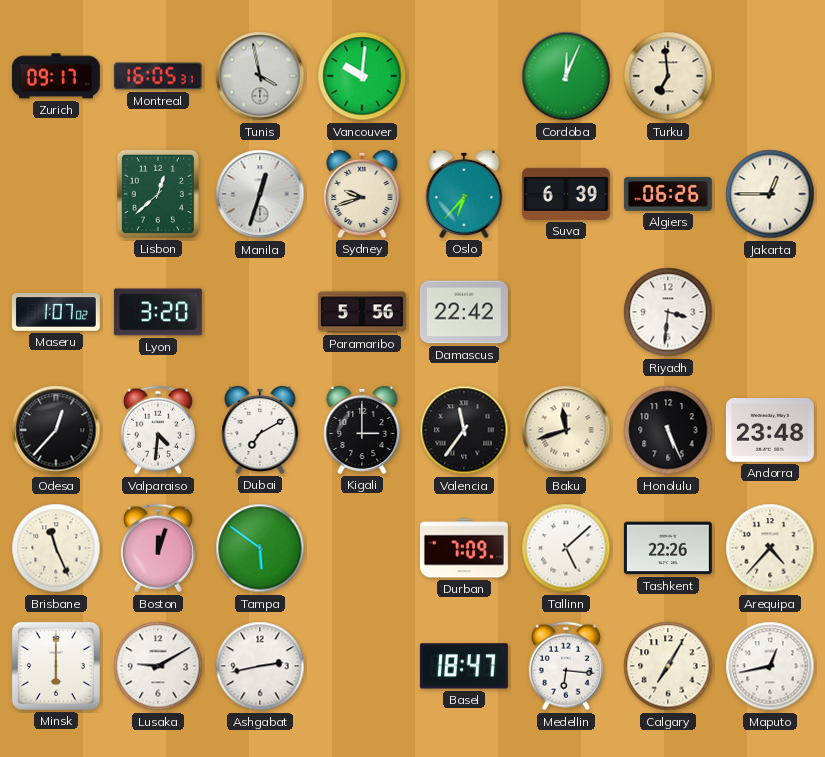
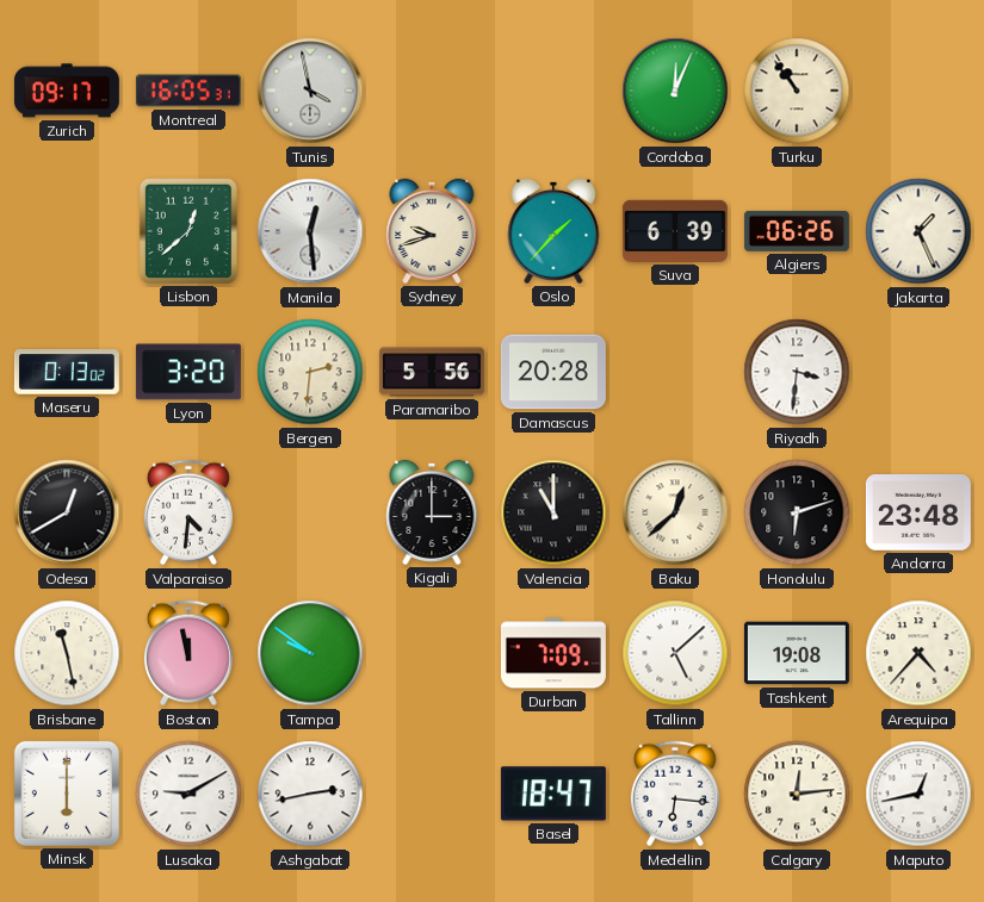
Vancouver: 10:01 -> none (362, 76)
Turku: 6:59 -> 10:54 (797, 91)
Manila: 12:33 -> 12:29 (310, 231)
Oslo: 6:37 -> 1:37 (553, 231)
Jakarta: 12:45 -> 1:26 (918, 231)
Maseru: 1:07 -> 0:13 (67, 372)
Bergen: none -> 2:31 (310, 372)
Damascus: 22:42 -> 20:28 (553, 372)
Odesa: 12:37 -> 12:40 (67, 512)
Dubai: 7:10 -> none (260, 430)
Valencia: 11:36 -> 11:00 (553, 512)
Baku: 11:42 -> 12:38 (675, 512)
Honolulu: 5:26 -> 6:12 (797, 512)
Brisbane: 11:26 -> 11:28 (67, 653)
Boston: 12:03 -> 11:58 (188, 653)
Tampa: 5:51 -> 9:51 (310, 653)
Tashkent: 22:26 -> 19:08 (797, 653)
Calgary: 7:05 -> 12:14 (797, 794)
